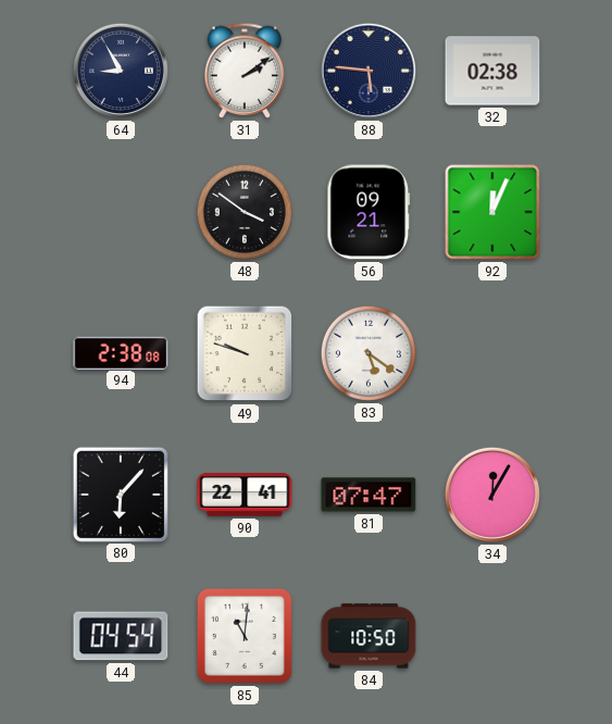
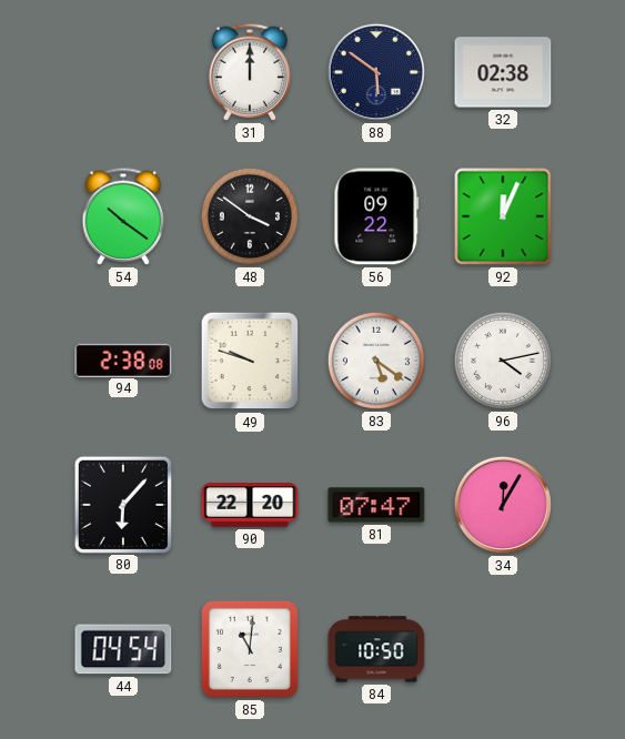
64: 8:55 -> none (121, 71)
31: 2:09 -> 12:00 (250, 72)
88: 5:46 -> 5:51 (376, 72)
54: none -> 10:21 (123, 216)
56: 09:21 -> 09:22 (376, 216)
96: none -> 4:13 (503, 361)
90: 22:41 -> 22:20 (250, 505)
